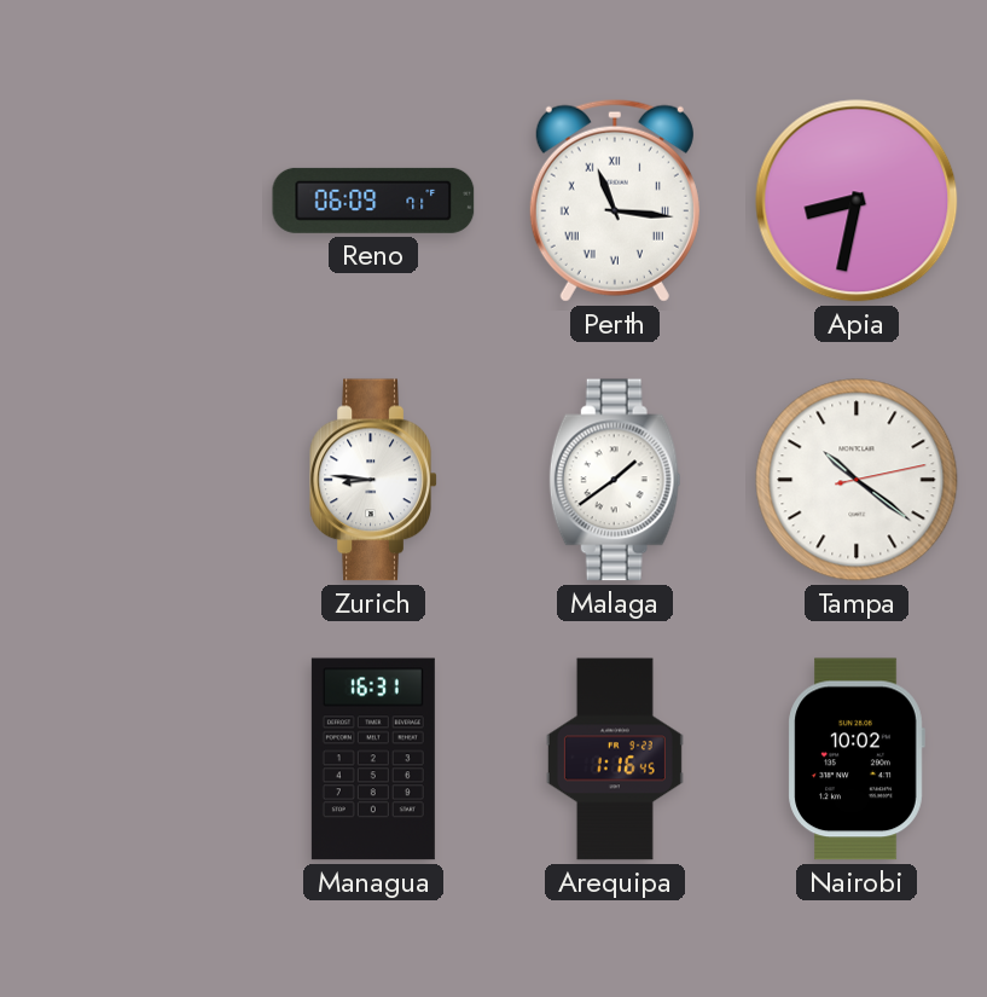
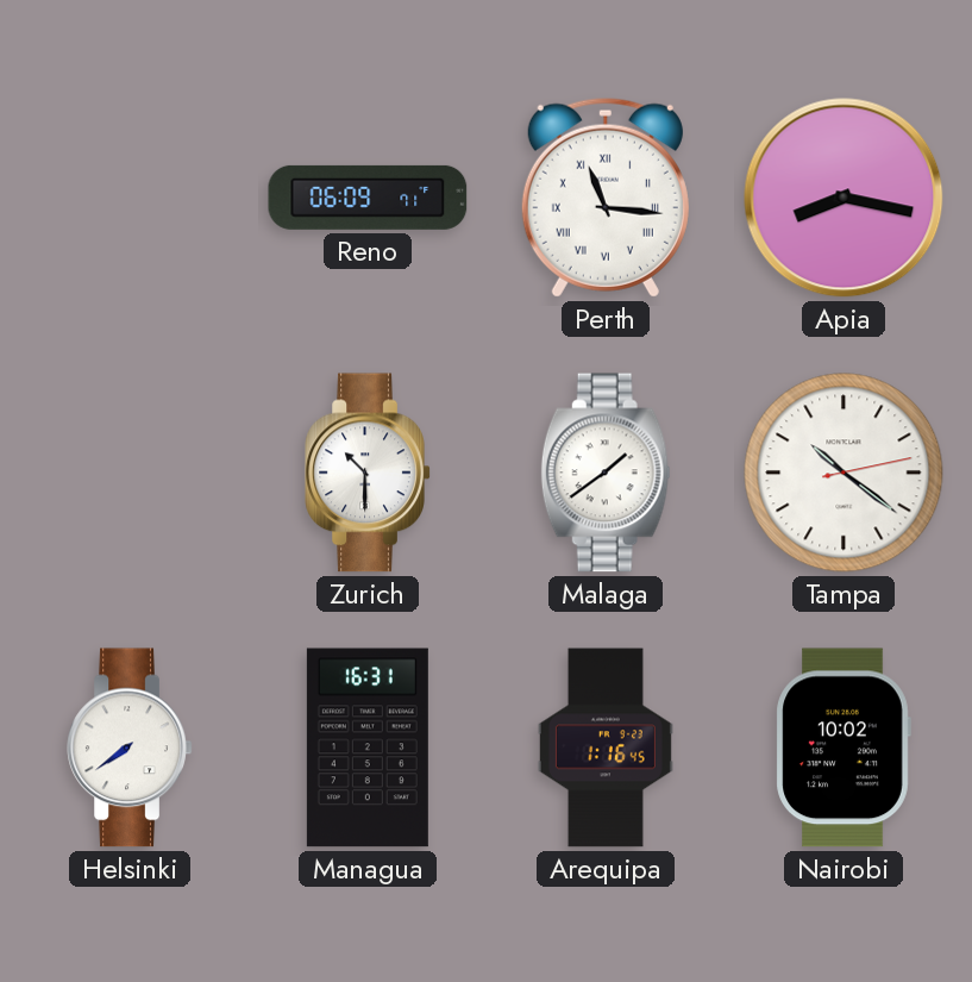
Apia: 8:32 -> 8:17 (844, 198)
Zurich: 8:46 -> 10:30 (368, 473)
Helsinki: none -> 7:39 (130, 748)
